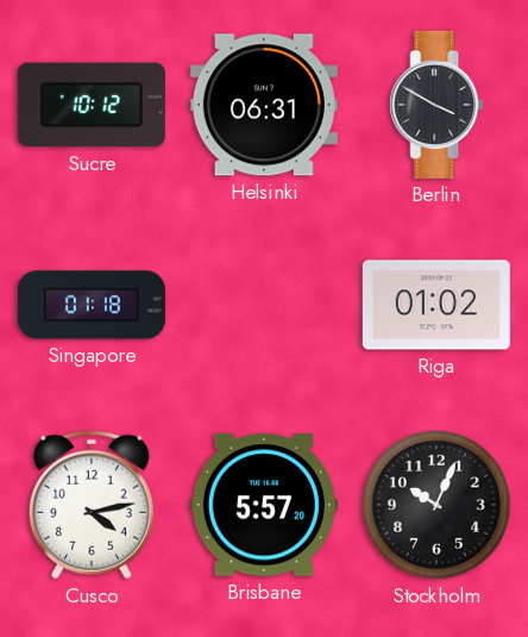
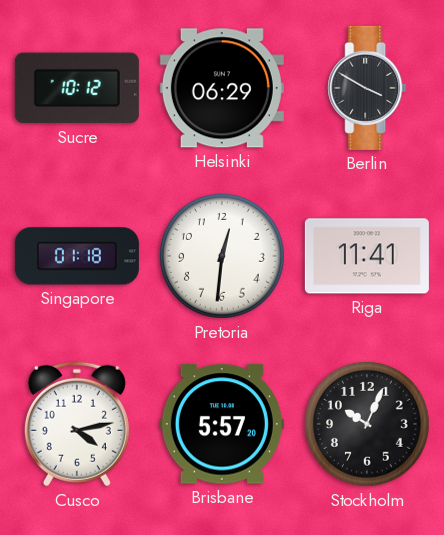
Helsinki: 06:31 -> 06:29 (222, 88)
Pretoria: none -> 12:31 (223, 257)
Riga: 01:02 -> 11:41 (367, 256)
